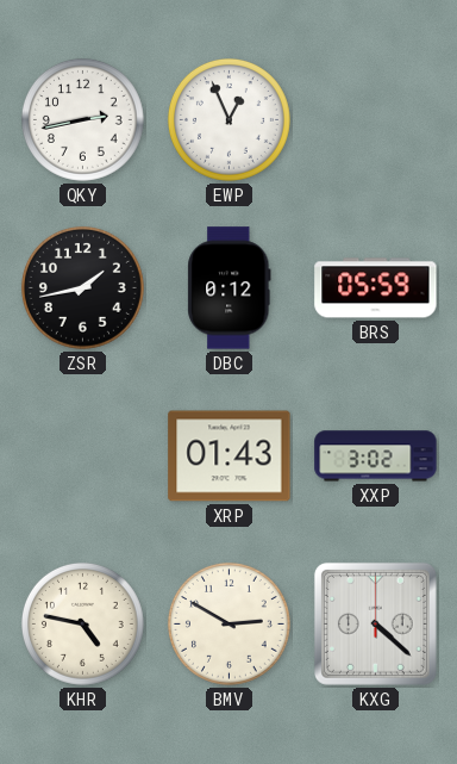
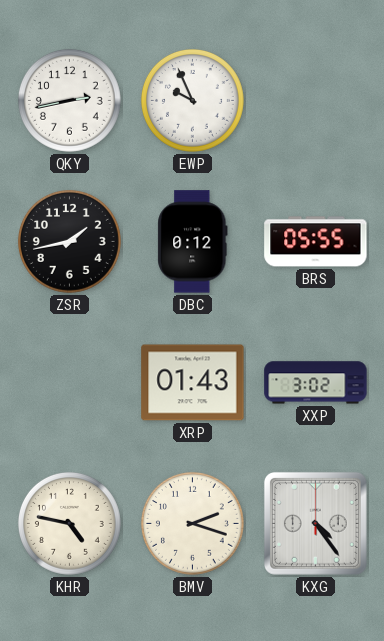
EWP: 12:56 -> 9:56 (192, 100)
BRS: 05:59 -> 05:55 (316, 242)
BMV: 2:50 -> 2:18 (192, 523)
KXG: 4:22 -> 4:24 (315, 523)
